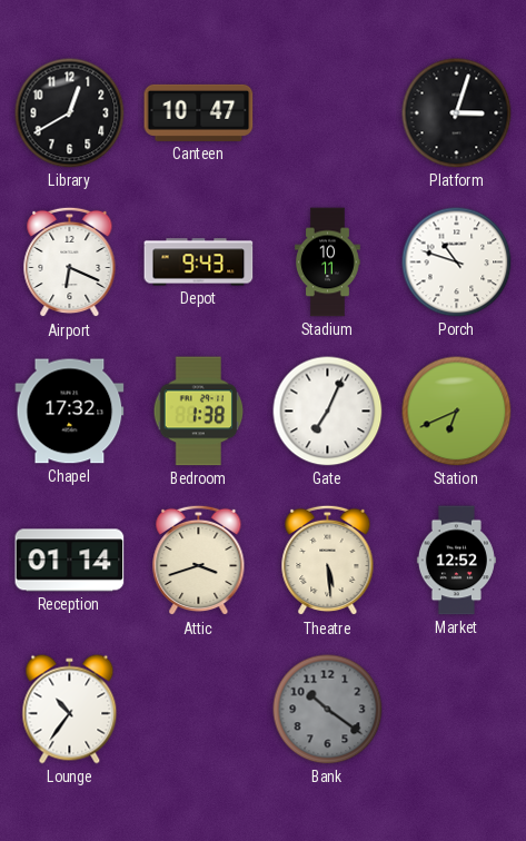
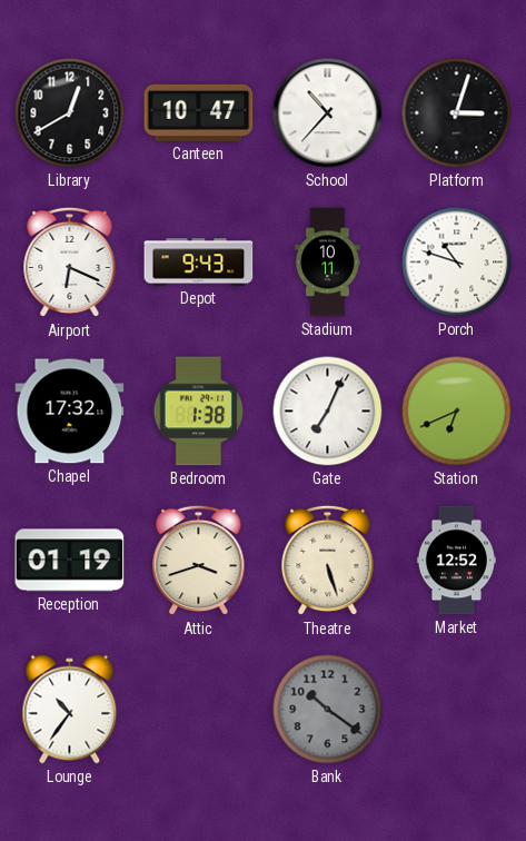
School: none -> 10:37 (328, 113)
Reception: 01:14 -> 01:19 (70, 561)
Theatre: 5:29 -> 5:27 (328, 561)
